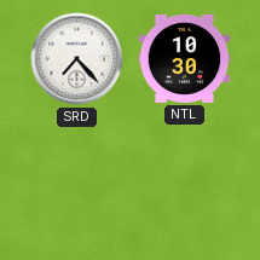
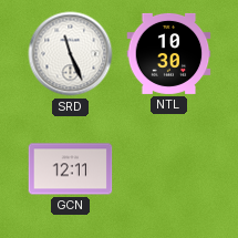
SRD: 7:23 -> 11:26 (71, 54)
GCN: none -> 12:11 (71, 169)
